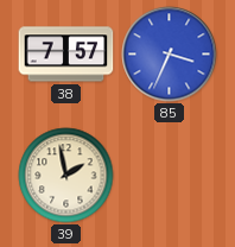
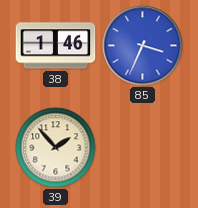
38: 7:57 -> 1:46 (56, 46)
39: 1:58 -> 1:53 (56, 148)
